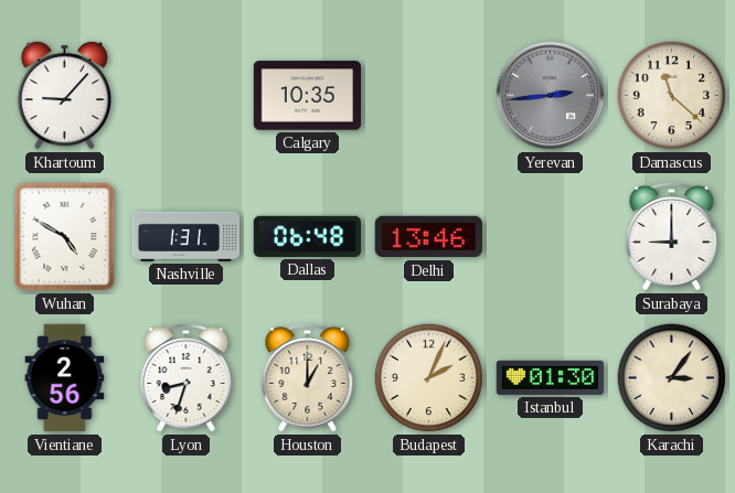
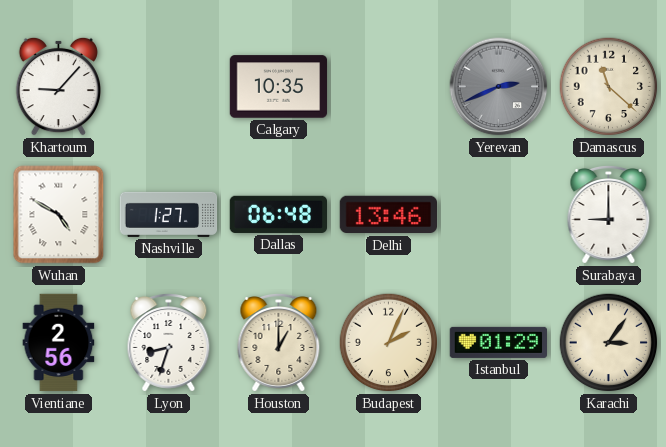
Yerevan: 2:44 -> 2:41 (499, 87)
Nashville: 1:31 -> 1:27 (169, 214)
Istanbul: 01:30 -> 01:29 (498, 342)
